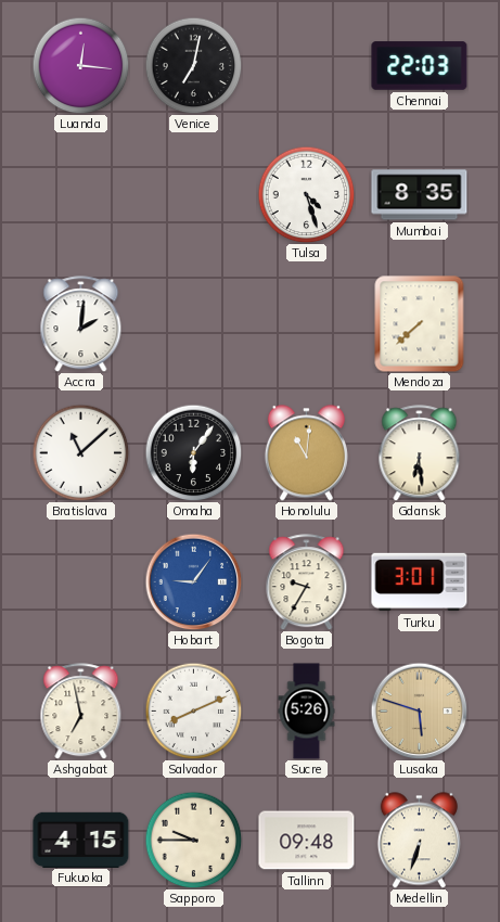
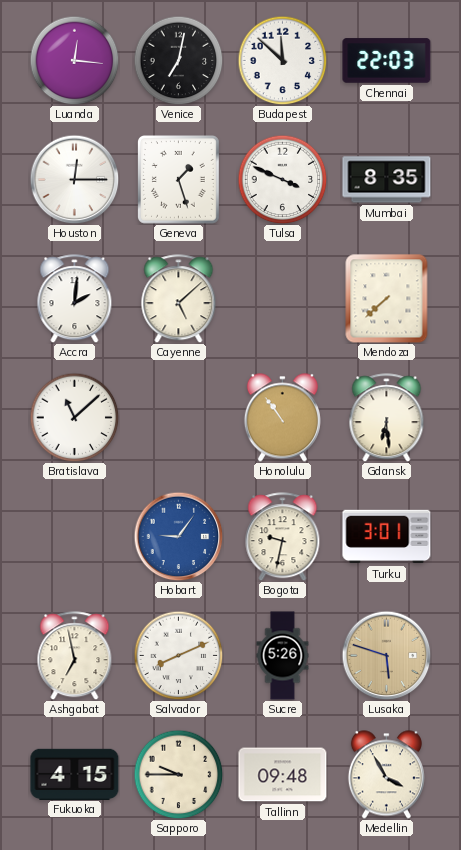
Budapest: none -> 11:52 (282, 60)
Houston: none -> 12:15 (74, 179)
Geneva: none -> 1:27 (179, 180)
Tulsa: 4:27 -> 3:49 (282, 179)
Cayenne: none -> 5:08 (179, 299)
Omaha: 6:06 -> none (193, 452)
Honolulu: 11:01 -> 10:54 (282, 418)
Bogota: 9:35 -> 9:32 (283, 537)
Medellin: 6:33 -> 3:55 (386, 775)
